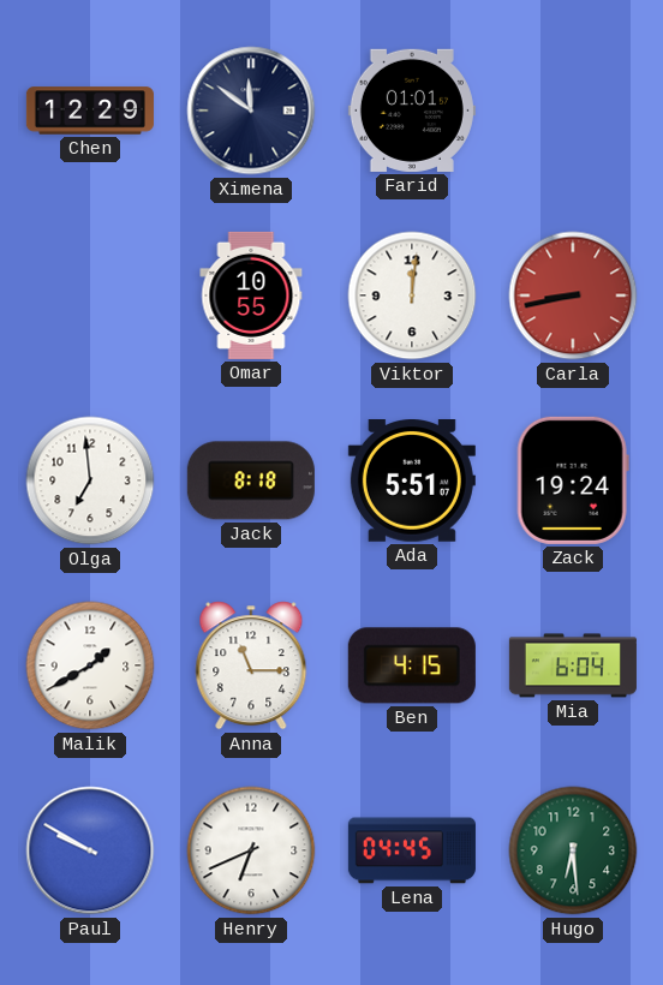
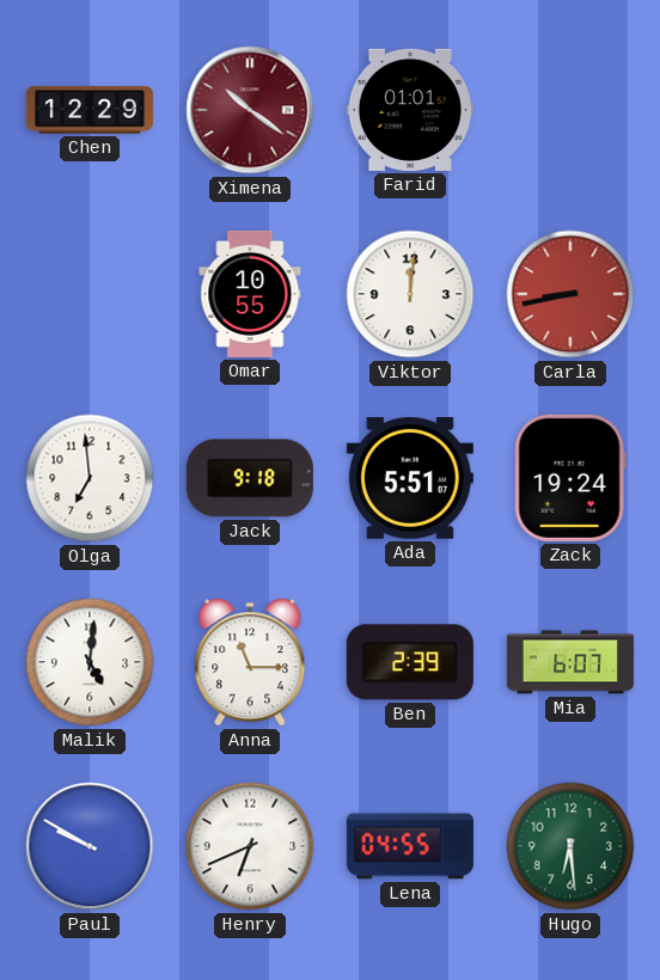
Ximena: 11:51 -> 10:21 (250, 110)
Ximena dial: navy -> burgundy (250, 110)
Jack: 8:18 -> 9:18 (250, 478)
Malik: 1:40 -> 5:01 (90, 662)
Ben: 4:15 -> 2:39 (410, 662)
Mia: 6:04 -> 6:07 (570, 662)
Lena: 04:45 -> 04:55 (410, 846)
